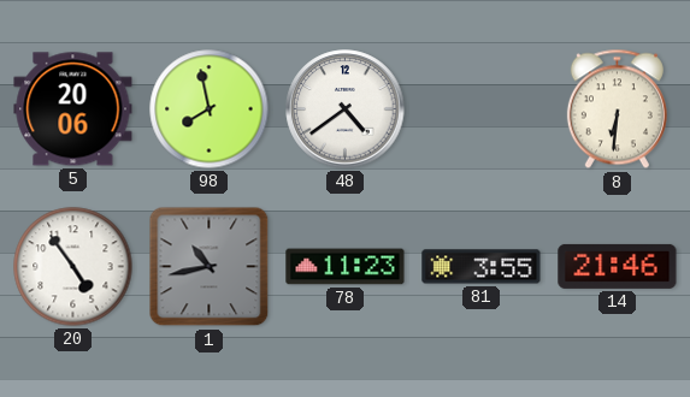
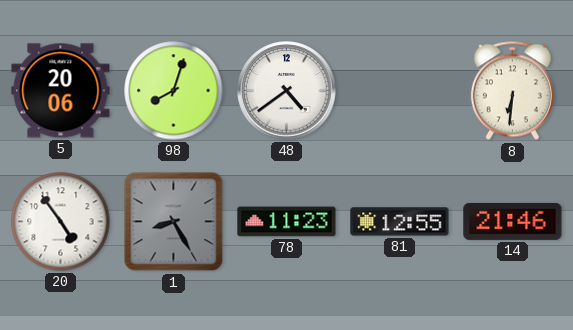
98: 7:58 -> 8:03 (174, 91)
1: 10:43 -> 8:25 (174, 222)
81: 3:55 -> 12:55 (400, 222)
